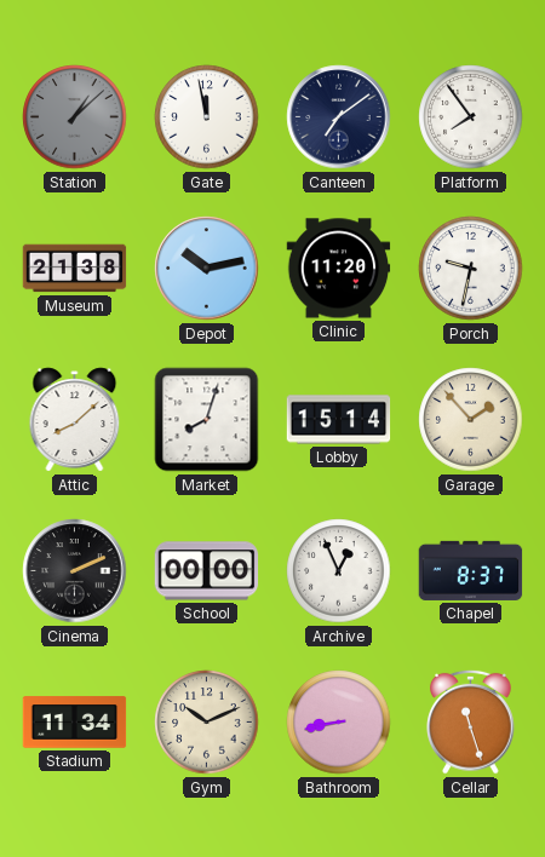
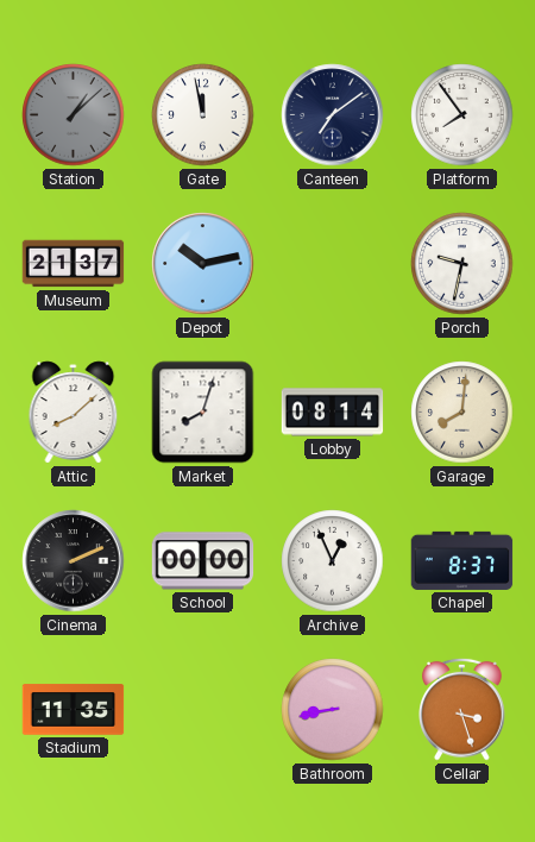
Museum: 21:38 -> 21:37 (74, 264)
Clinic: 11:20 -> none (339, 269)
Lobby: 15:14 -> 08:14 (333, 413)
Garage: 1:53 -> 8:01 (462, 413)
Stadium: 11:34 -> 11:35 (74, 710)
Gym: 10:11 -> none (207, 723)
Cellar: 11:27 -> 3:27 (462, 709)
